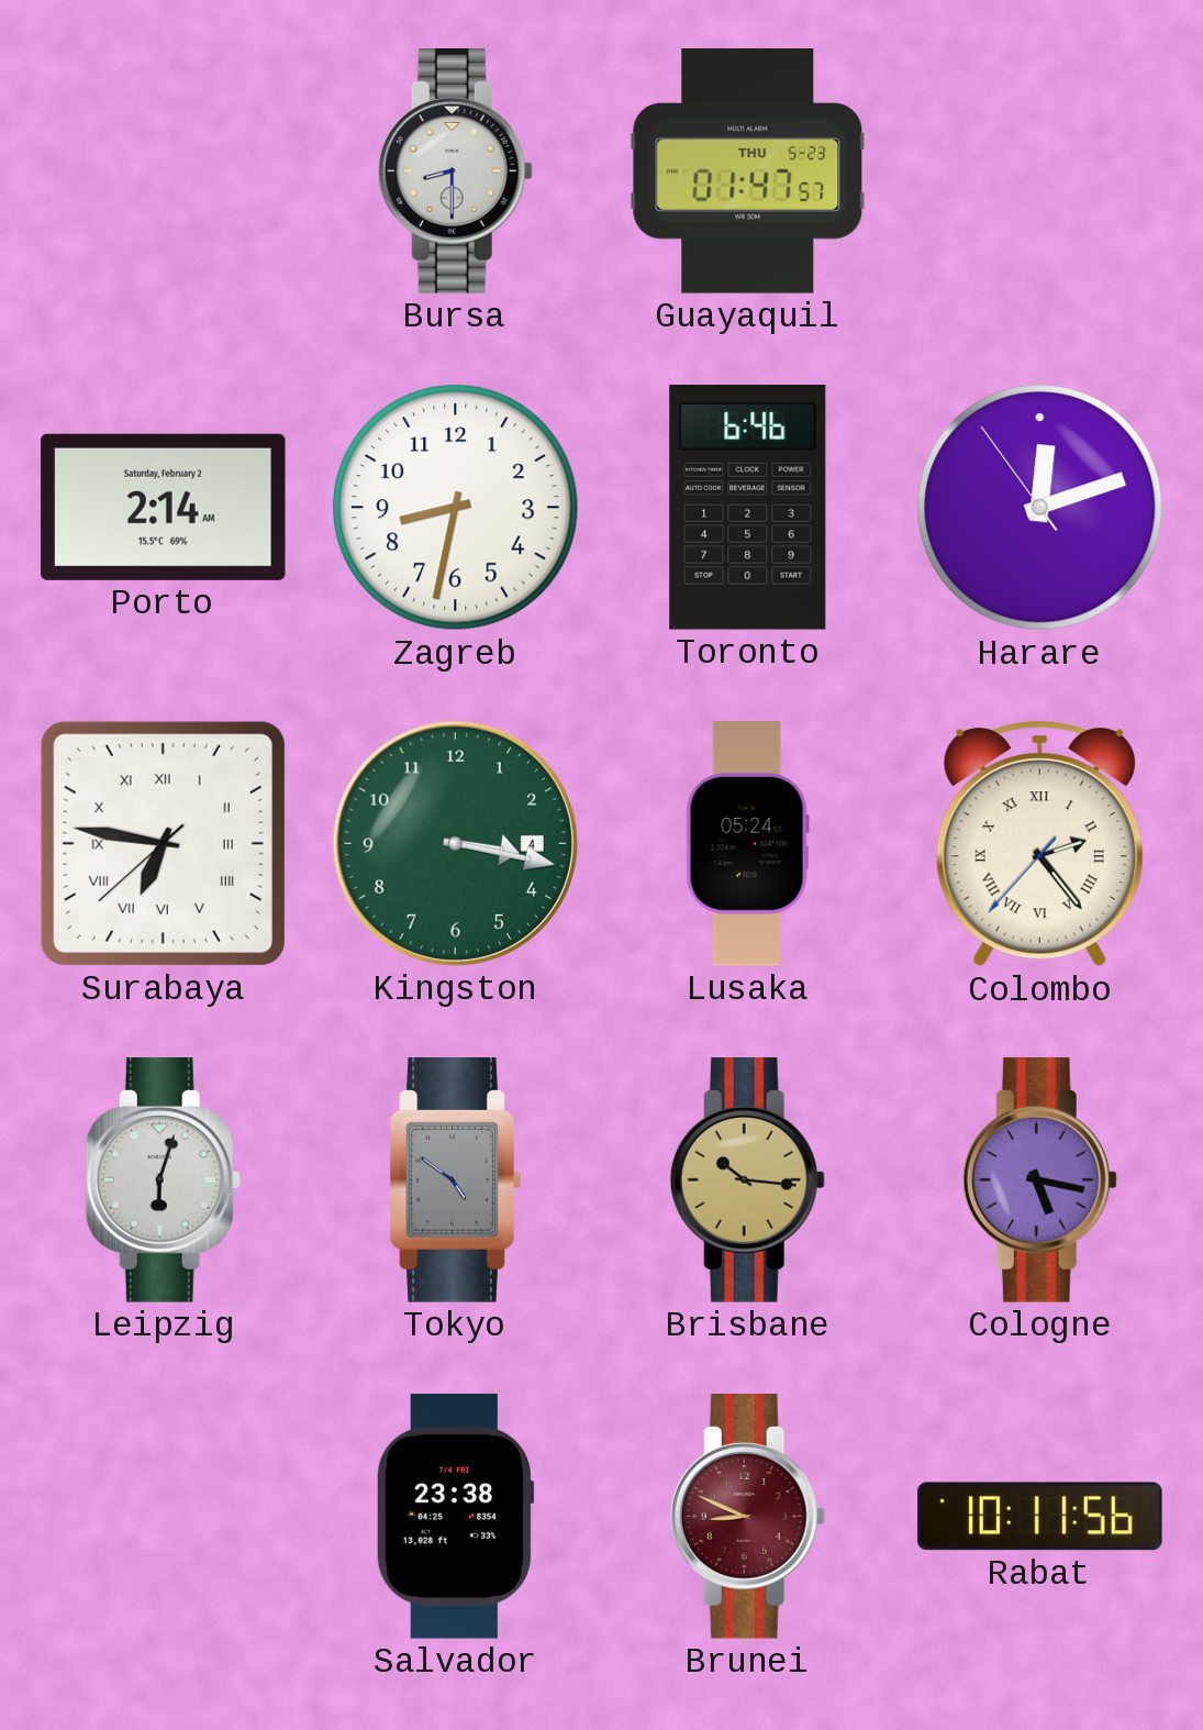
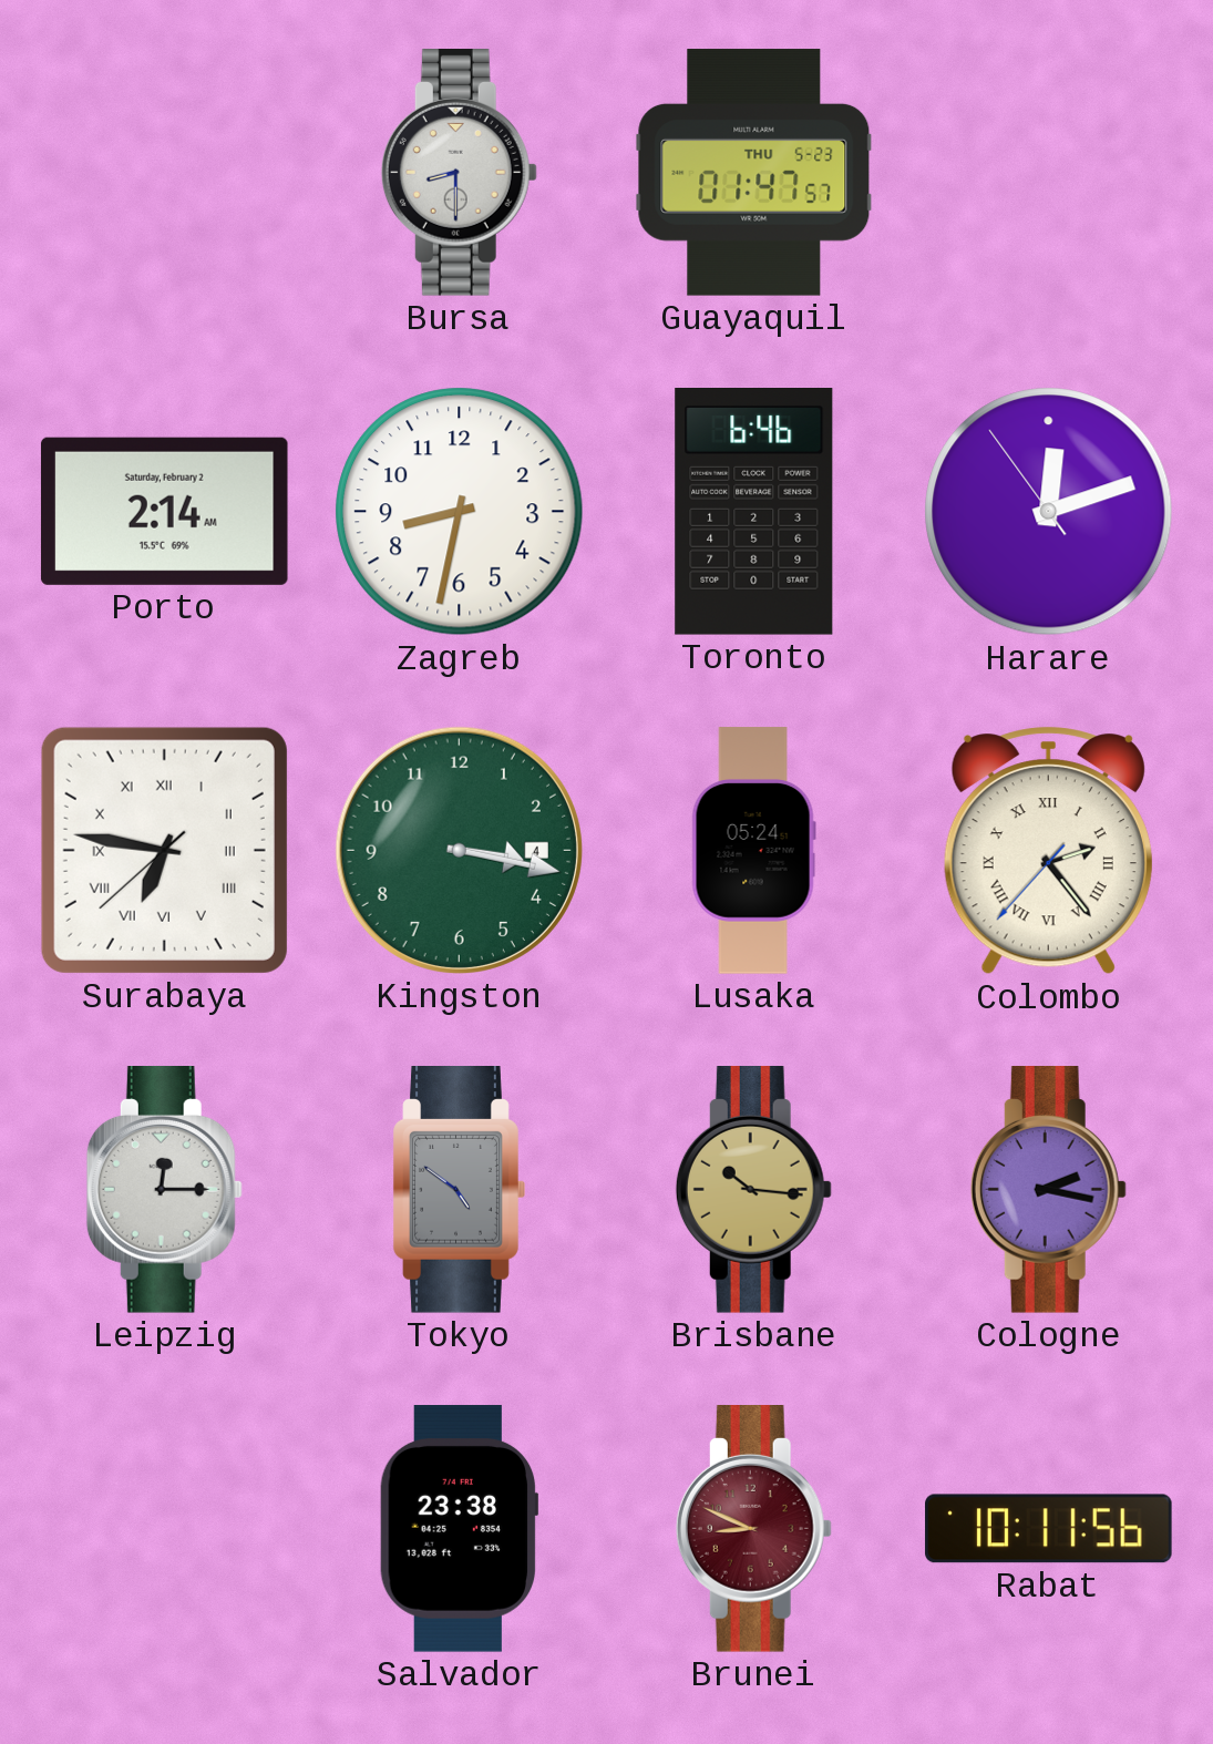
Leipzig: 6:03 -> 12:15 (164, 1190)
Cologne: 5:17 -> 2:17 (1048, 1190)
